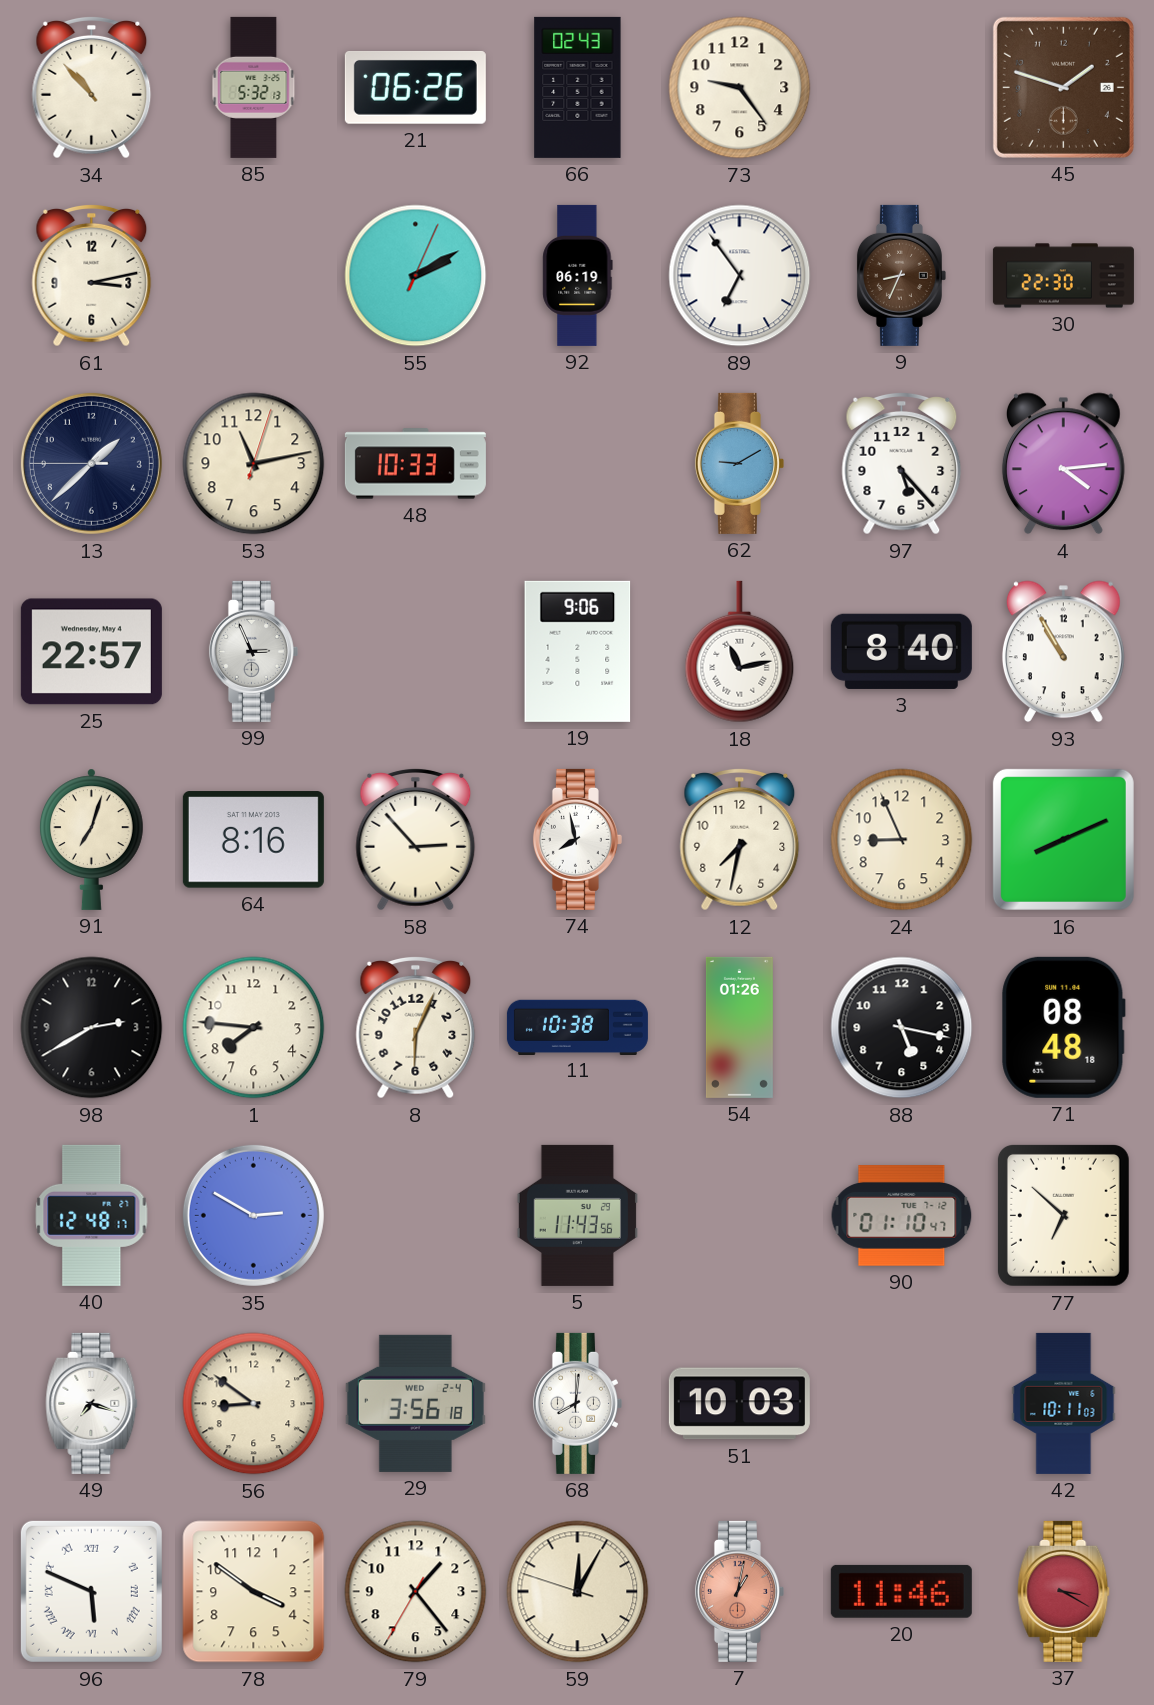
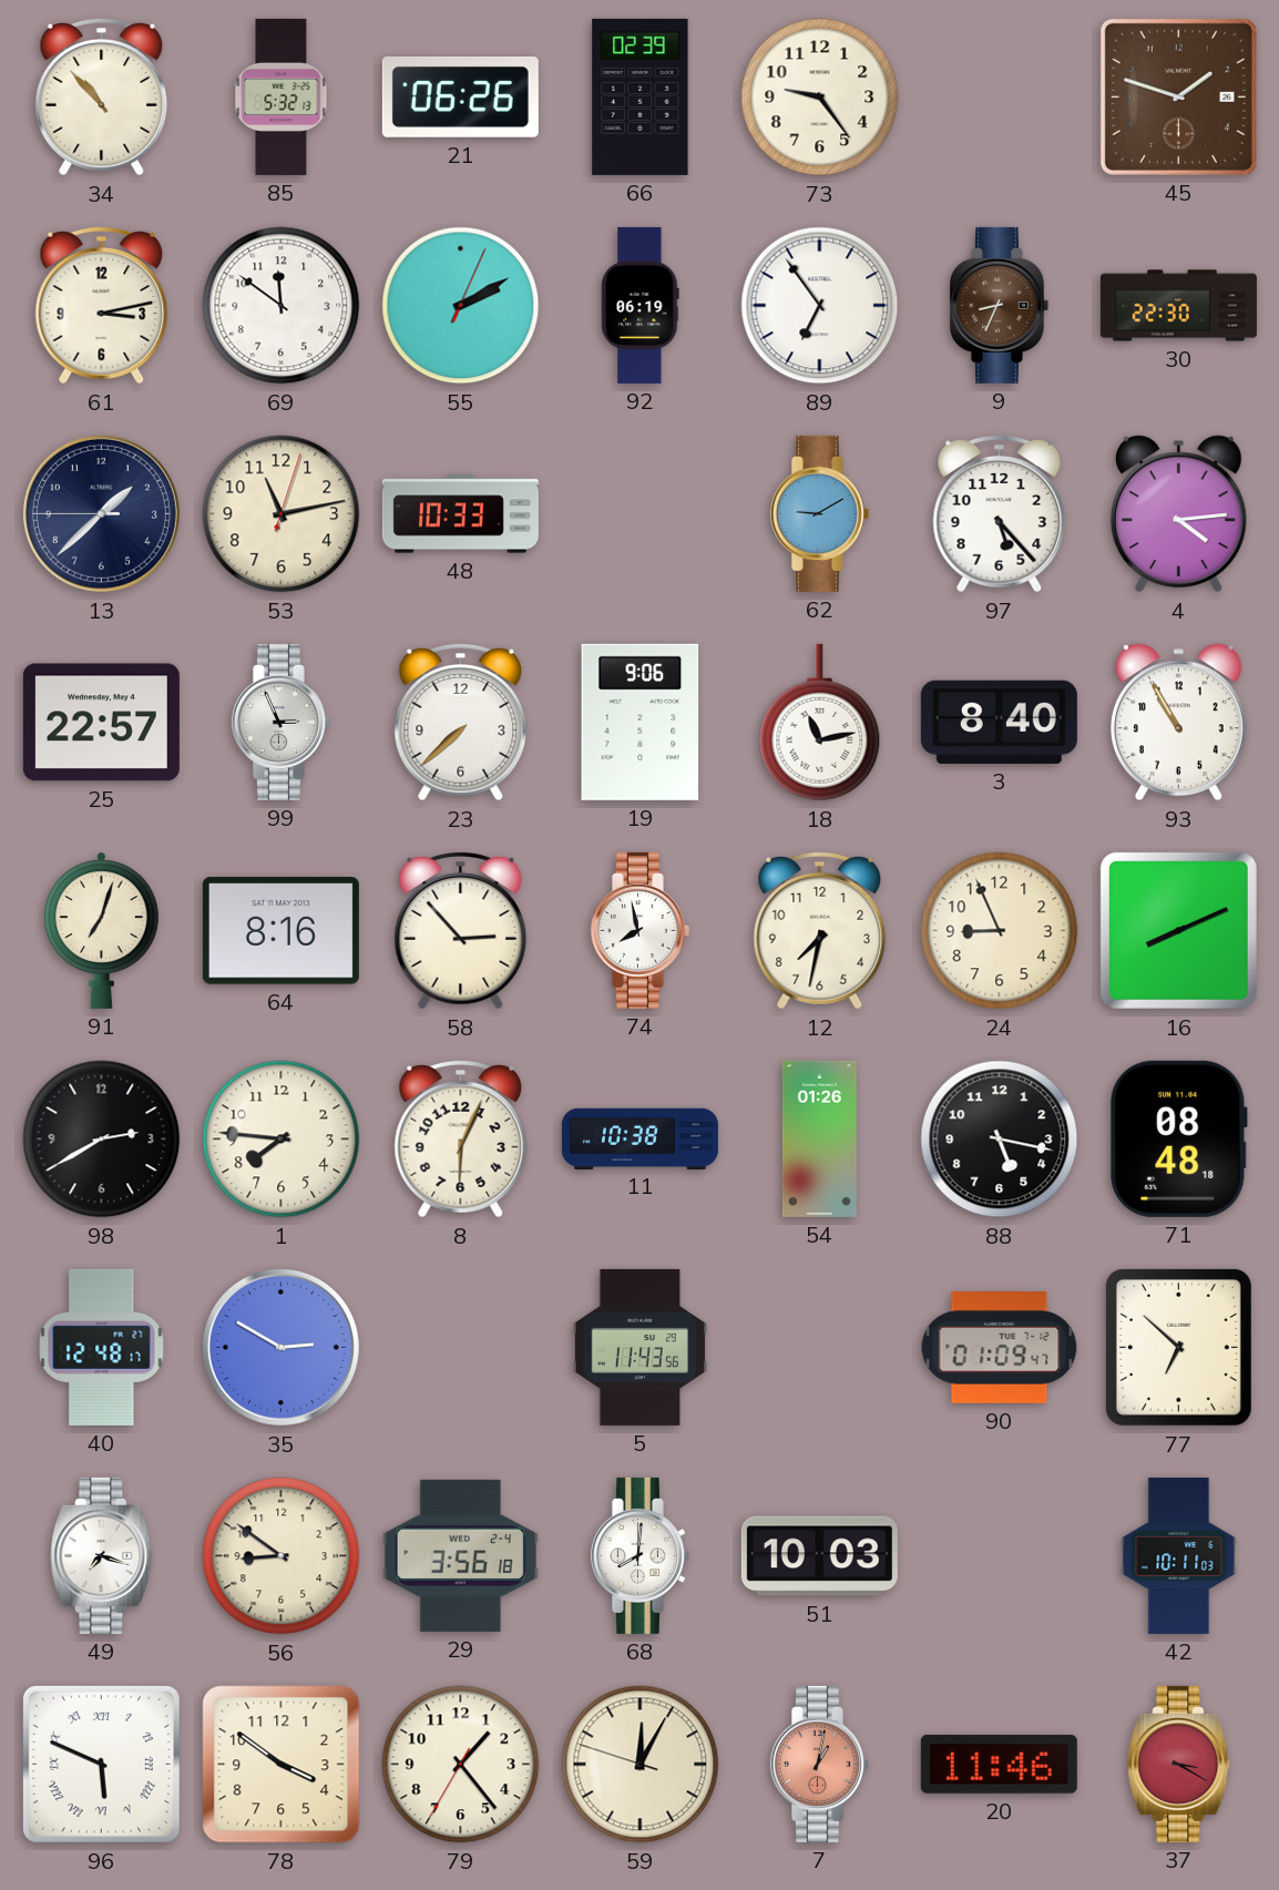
66: 02:43 -> 02:39 (641, 96)
69: none -> 11:51 (282, 306)
23: none -> 7:38 (461, 722)
90: 01:10 -> 01:09 (1000, 1348)
